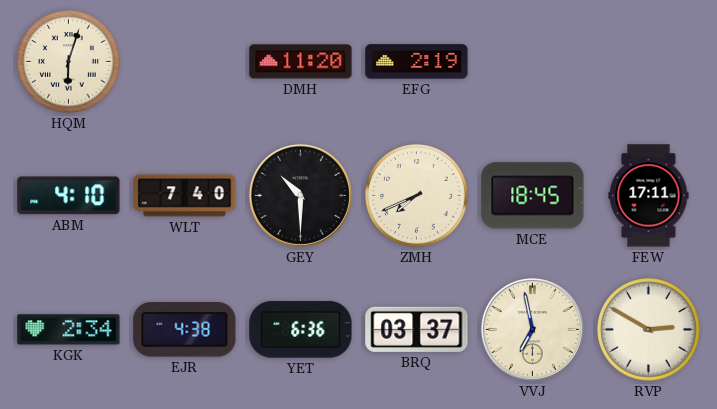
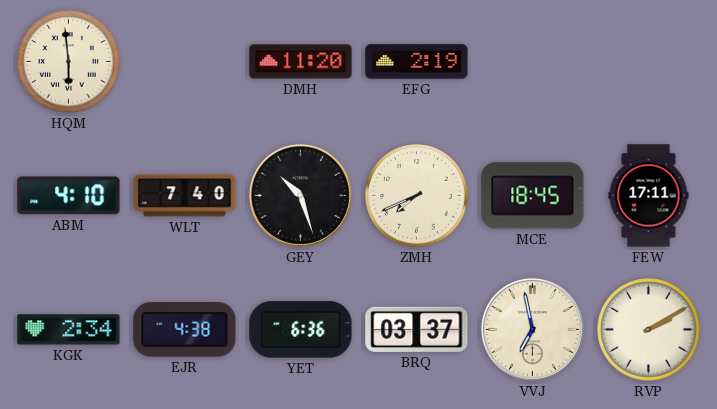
HQM: 6:03 -> 5:59 (69, 62)
GEY: 10:30 -> 10:27 (300, 195)
RVP: 2:50 -> 2:10 (649, 330)
